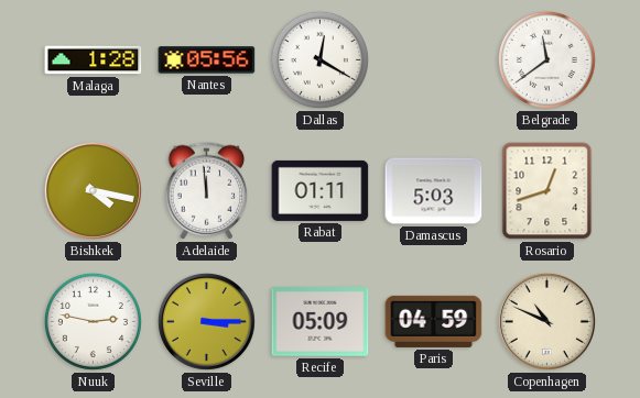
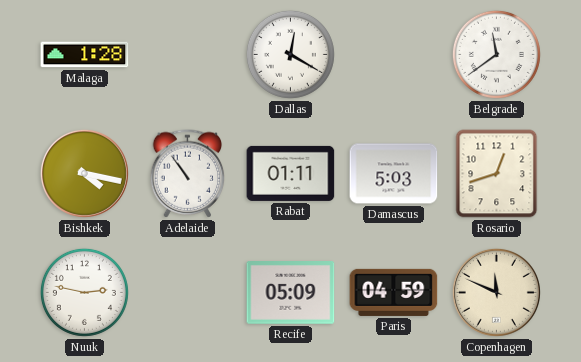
Nantes: 05:56 -> none (207, 60)
Adelaide: 11:59 -> 10:54 (188, 174)
Seville: 3:15 -> none (206, 321)
Copenhagen: 10:49 -> 11:49 (496, 292)
